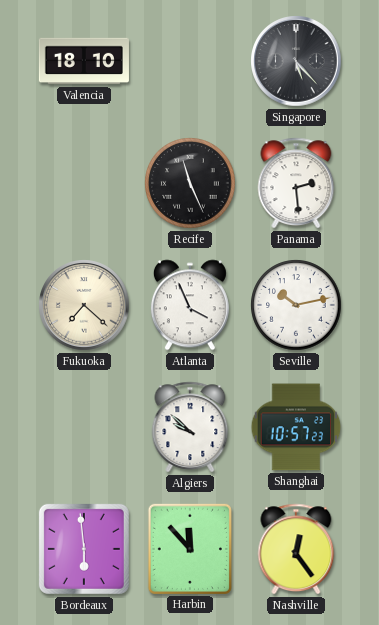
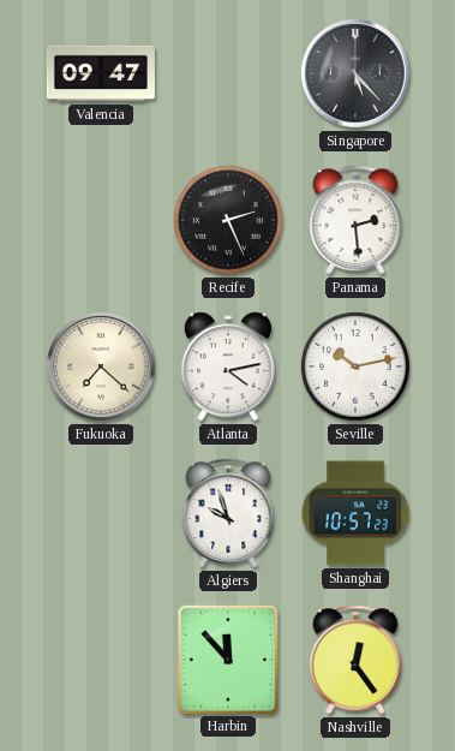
Valencia: 18:10 -> 09:47 (101, 73)
Recife: 11:26 -> 2:26 (228, 220)
Atlanta: 3:56 -> 4:13 (228, 366)
Algiers: 9:52 -> 9:57 (228, 513)
Bordeaux: 5:59 -> none (84, 549)
